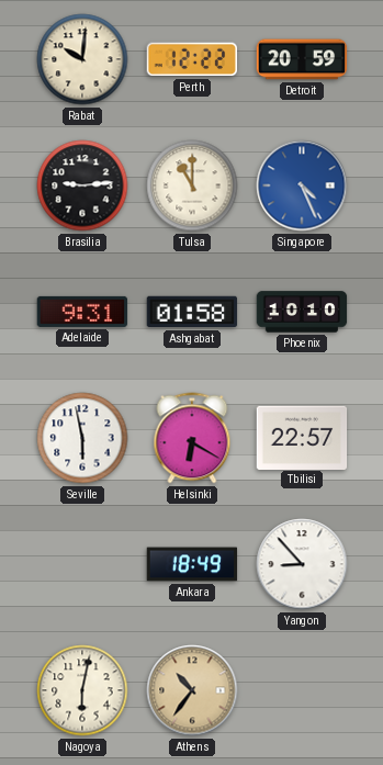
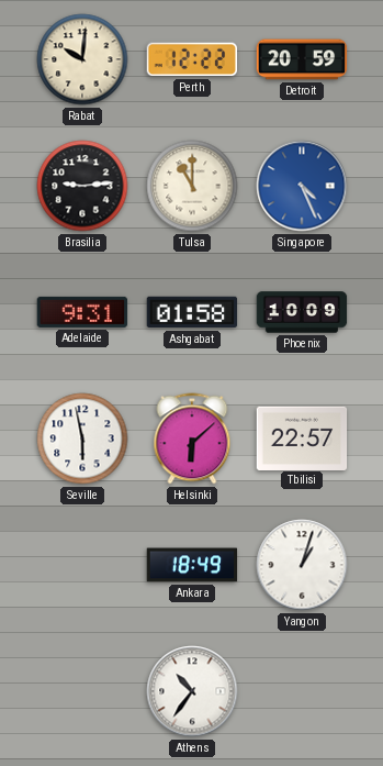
Phoenix: 10:10 -> 10:09 (302, 312)
Helsinki: 6:20 -> 6:08 (192, 438)
Yangon: 8:53 -> 1:03 (302, 565)
Nagoya: 6:02 -> none (82, 690)
Athens dial: champagne -> white (192, 691)
